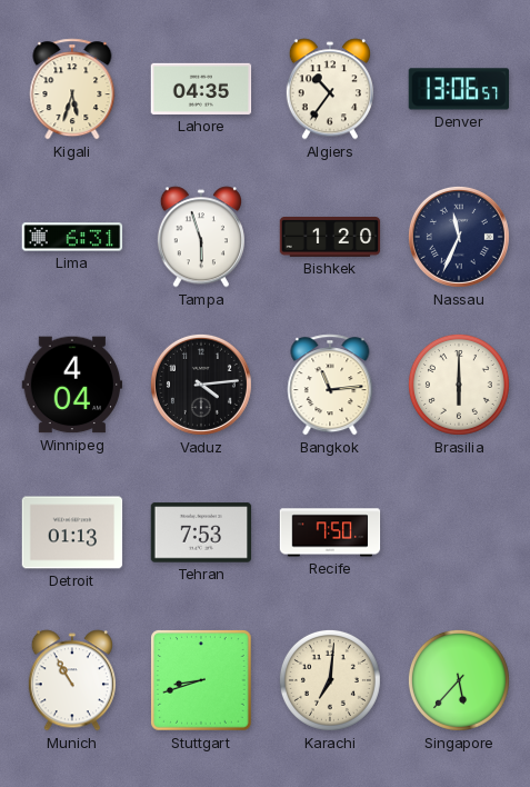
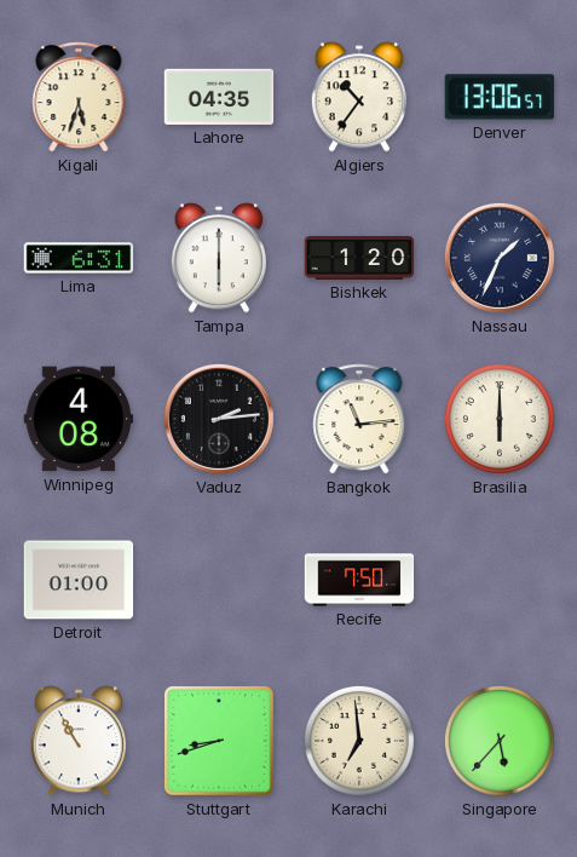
Tampa: 5:57 -> 6:00 (219, 258)
Nassau: 11:34 -> 1:34 (500, 258)
Winnipeg: 4:04 -> 4:08 (79, 419)
Vaduz: 4:14 -> 2:14 (219, 419)
Detroit: 01:13 -> 01:00 (79, 580)
Tehran: 7:53 -> none (201, 532)
Karachi: 7:01 -> 6:59 (359, 741)
